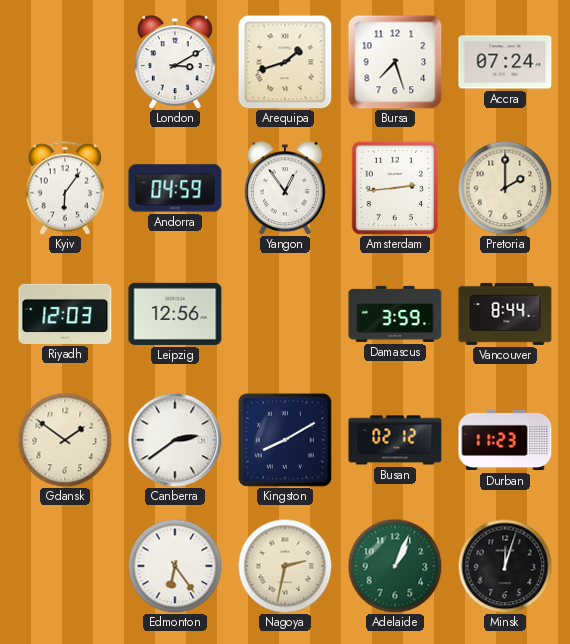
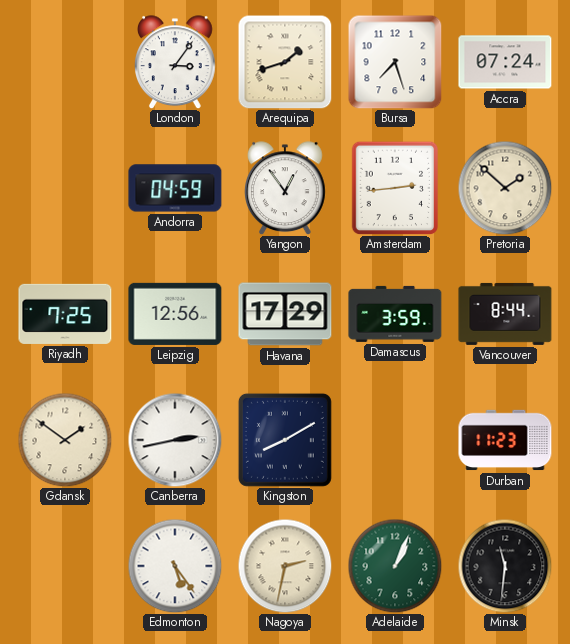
London: 3:10 -> 3:06 (176, 62)
Kyiv: 6:06 -> none (64, 188)
Pretoria: 2:00 -> 1:52 (505, 188)
Riyadh: 12:03 -> 7:25 (65, 314)
Havana: none -> 17:29 (285, 314)
Canberra: 2:39 -> 2:43 (175, 440)
Busan: 02:12 -> none (395, 440)
Edmonton: 6:24 -> 5:24 (175, 566)
Minsk: 12:03 -> 11:31 (505, 566)
